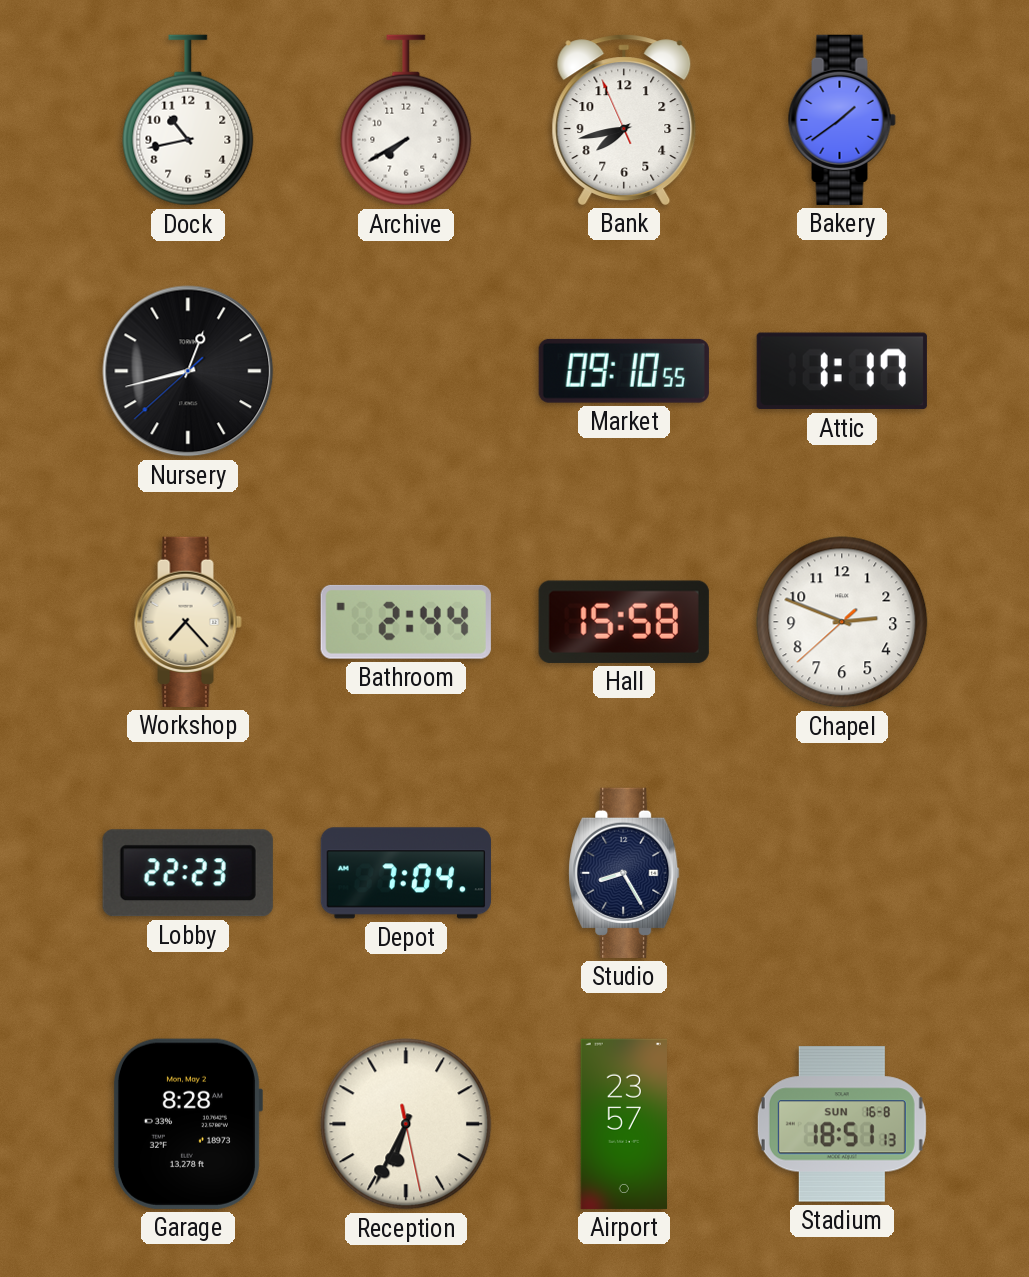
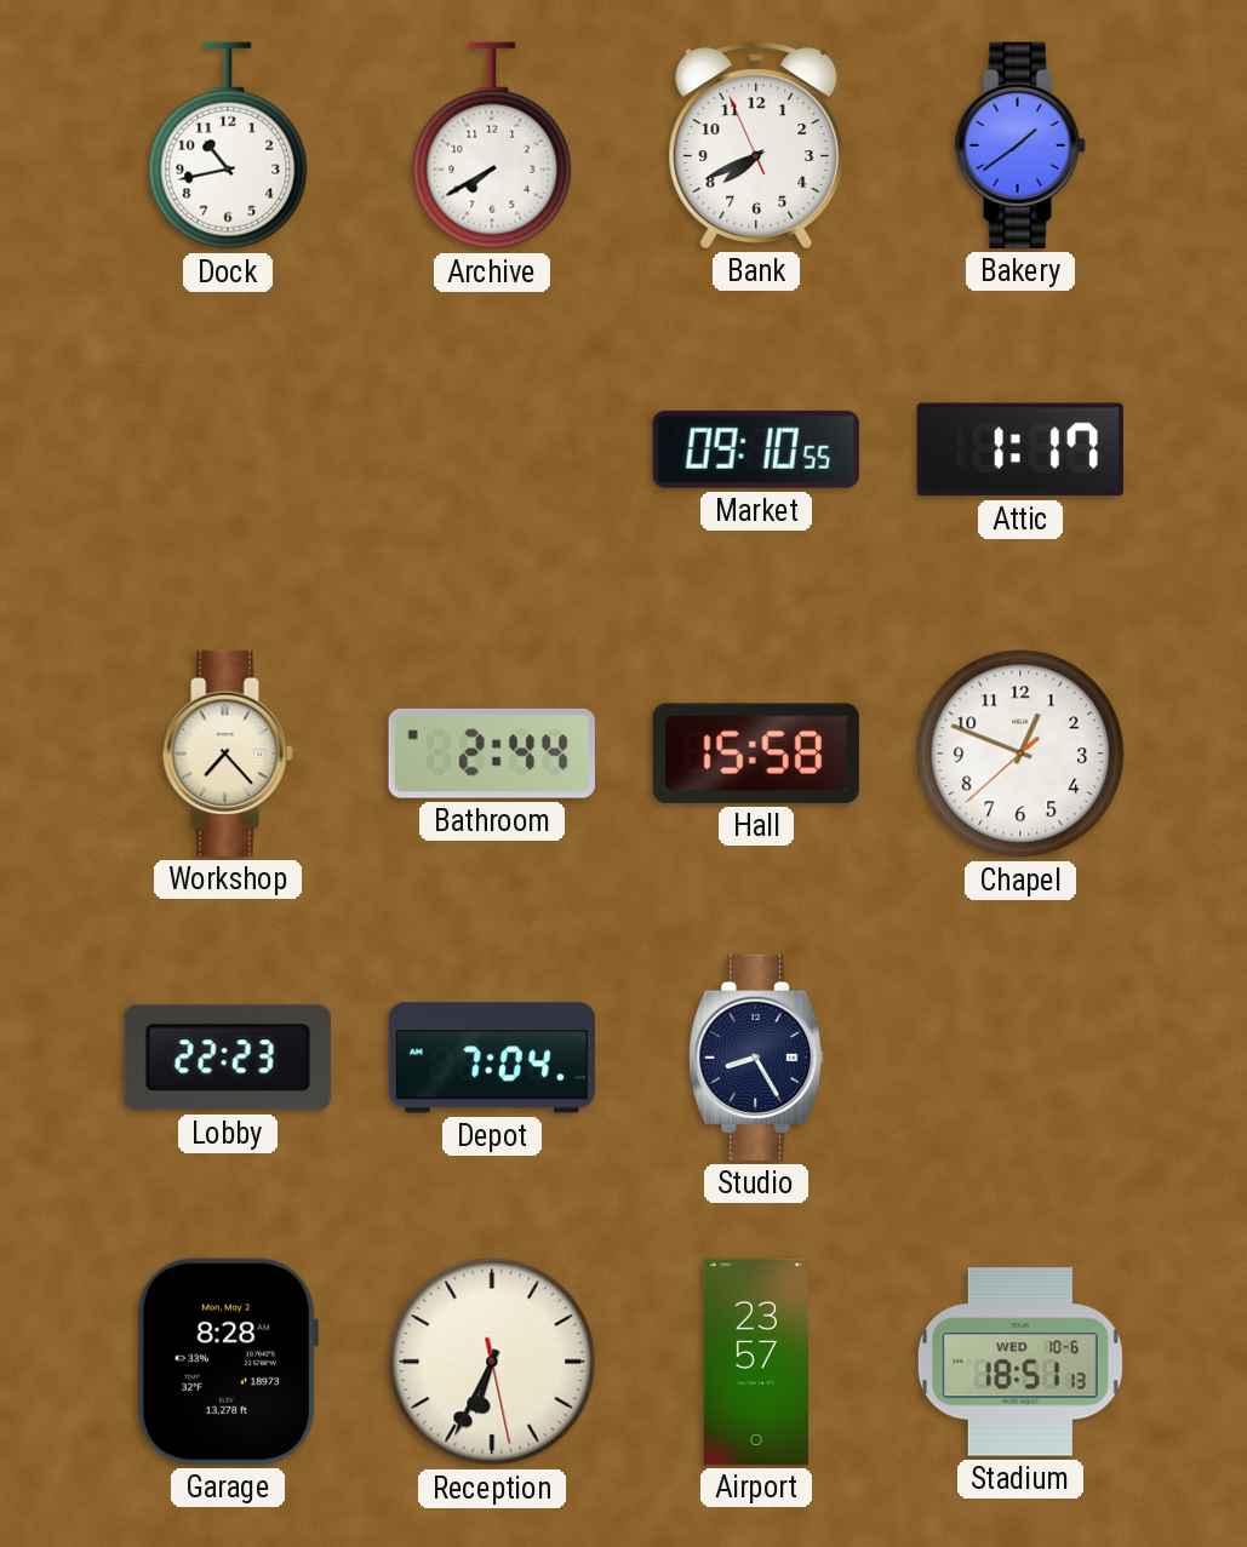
Bank: 7:42 -> 7:40 (756, 145)
Nursery: 12:42 -> none (188, 371)
Chapel: 2:48 -> 12:48 (1020, 754)
Stadium date: SUN 16-8 -> WED 10-6 (1020, 1362)
